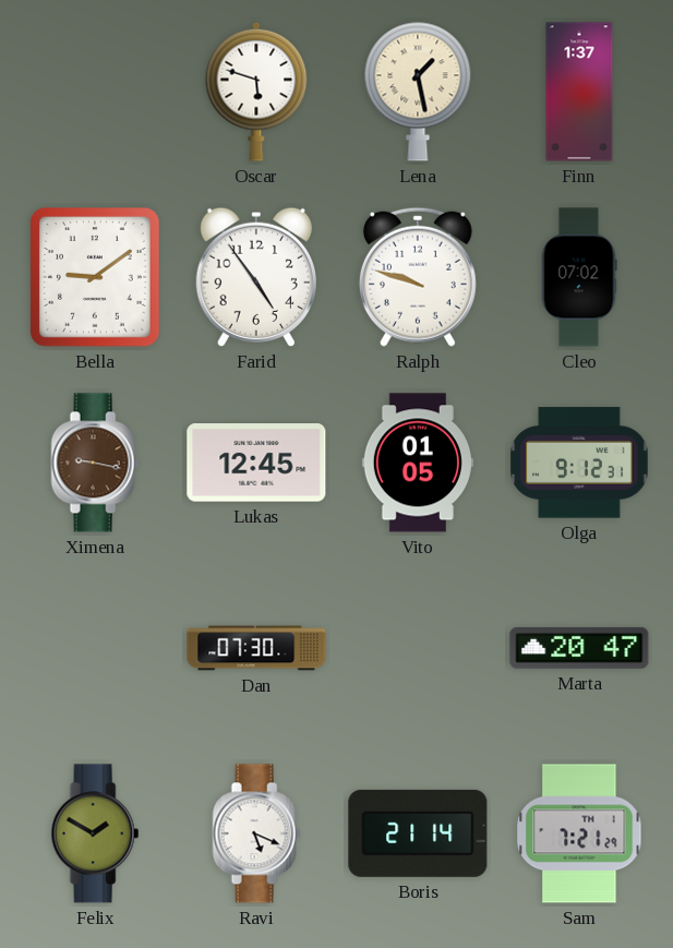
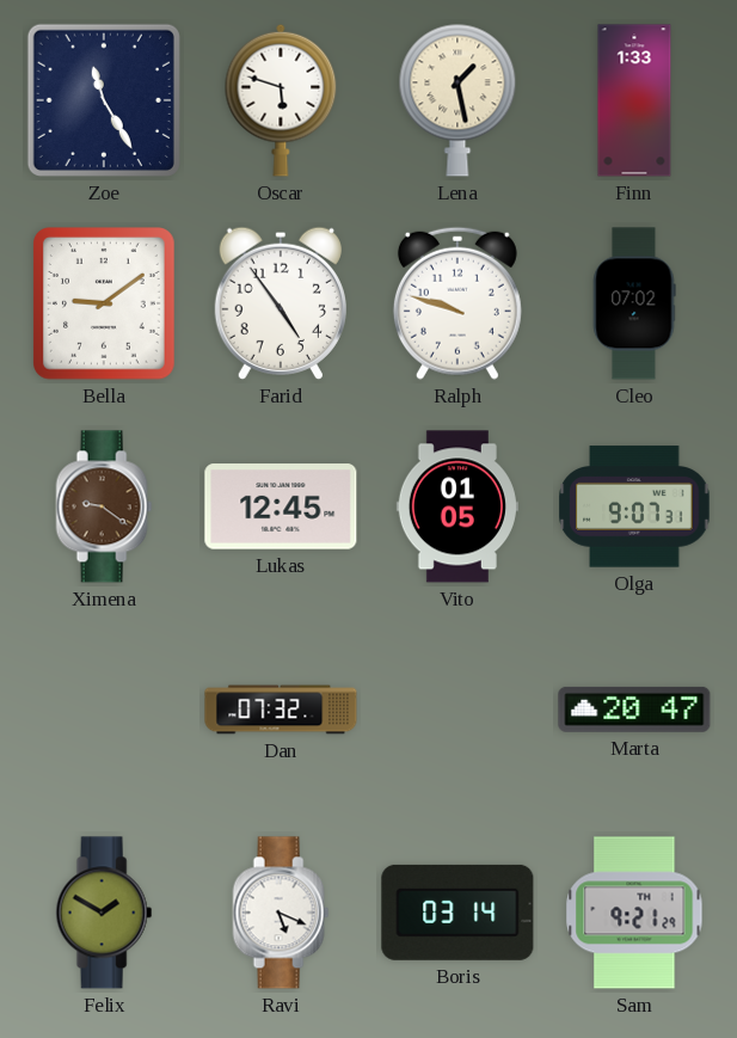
Zoe: none -> 11:25 (104, 100)
Finn: 1:37 -> 1:33 (634, 100)
Ximena: 9:17 -> 9:21 (104, 506)
Olga: 9:12 -> 9:07 (634, 506)
Dan: 07:30 -> 07:32 (281, 710)
Boris: 21:14 -> 03:14 (457, 913)
Sam: 7:21 -> 9:21 (634, 913)
